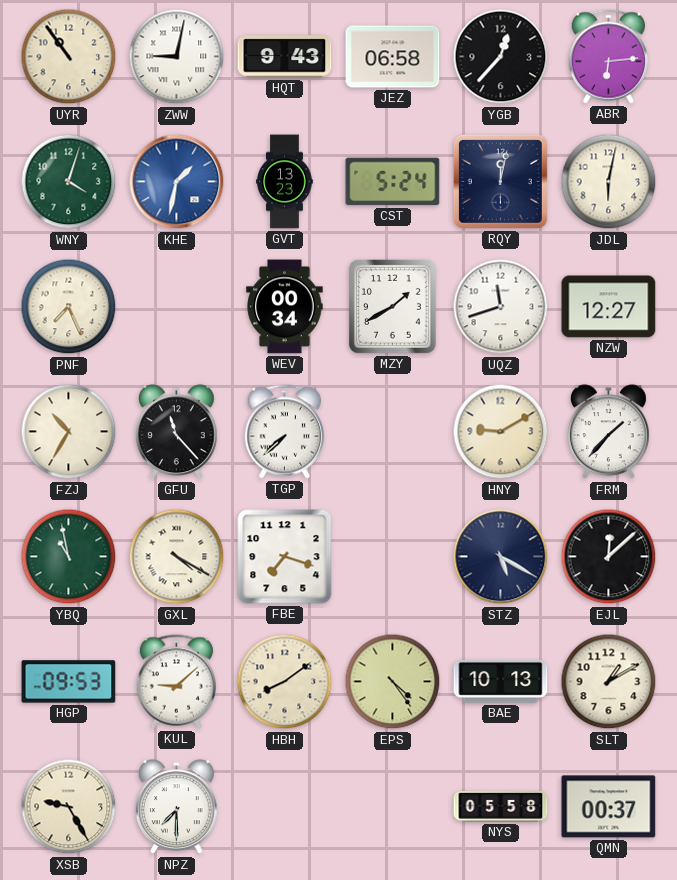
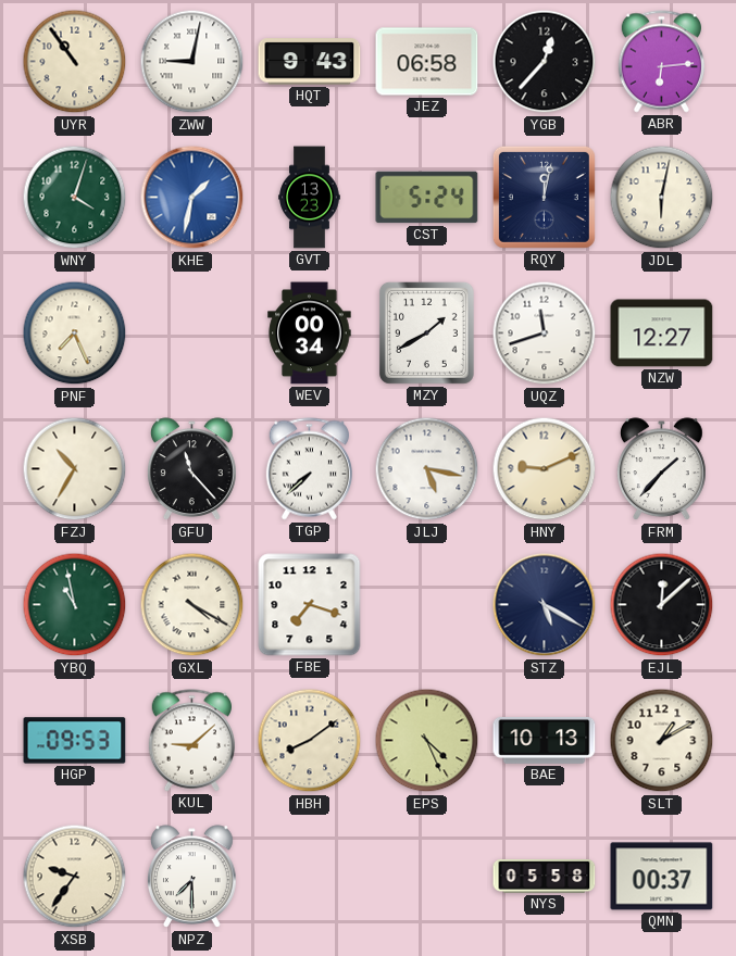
JLJ: none -> 5:17 (427, 469)
HNY: 9:10 -> 9:11 (545, 469)
EPS: 4:24 -> 4:26 (427, 741)
XSB: 9:25 -> 9:36 (75, 877)
